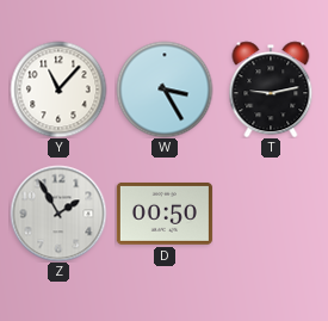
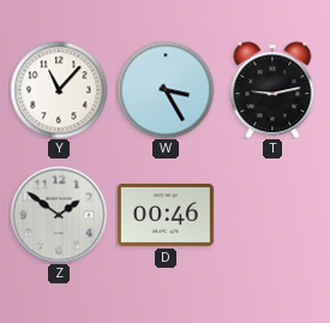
Z: 1:55 -> 1:51 (59, 215)
D: 00:50 -> 00:46 (166, 215)
